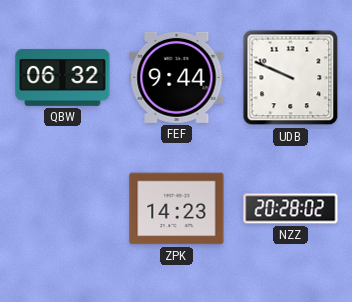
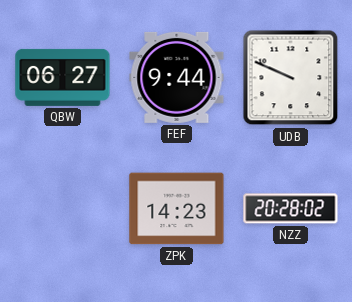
QBW: 06:32 -> 06:27 (63, 77)
